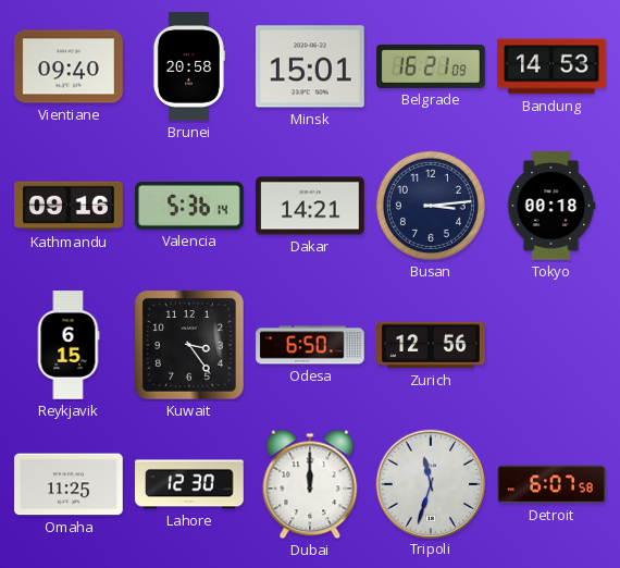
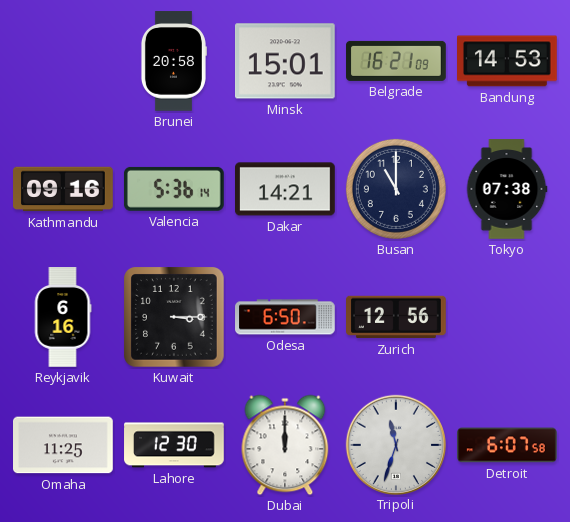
Vientiane: 09:40 -> none (70, 66)
Busan: 3:14 -> 11:00 (396, 189)
Tokyo: 00:18 -> 07:38 (507, 189)
Reykjavik: 6:15 -> 6:16 (63, 317)
Kuwait: 3:24 -> 3:15 (175, 318)
